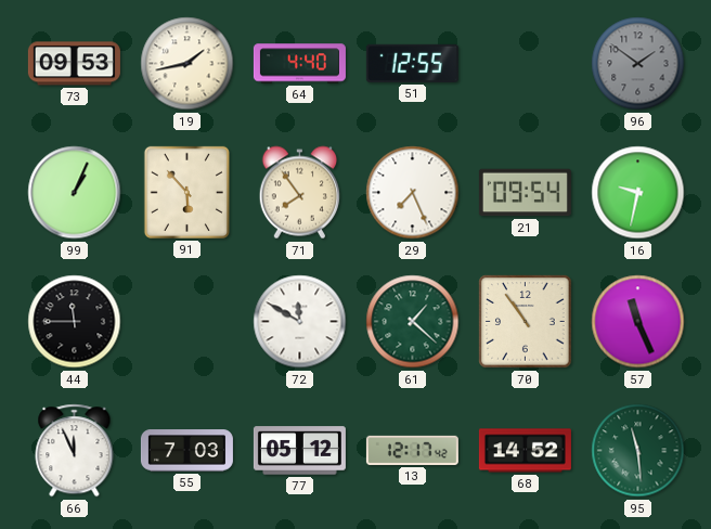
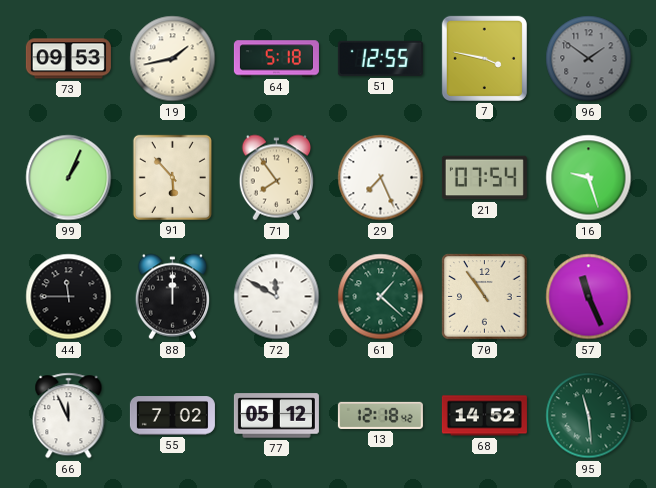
64: 4:40 -> 5:18 (276, 59)
7: none -> 3:47 (484, 58)
21: 09:54 -> 07:54 (484, 178)
16: 9:32 -> 9:27 (589, 178)
88: none -> 12:00 (172, 297)
55: 7:03 -> 7:02 (172, 416)
13: 12:17 -> 12:18 (380, 415)
